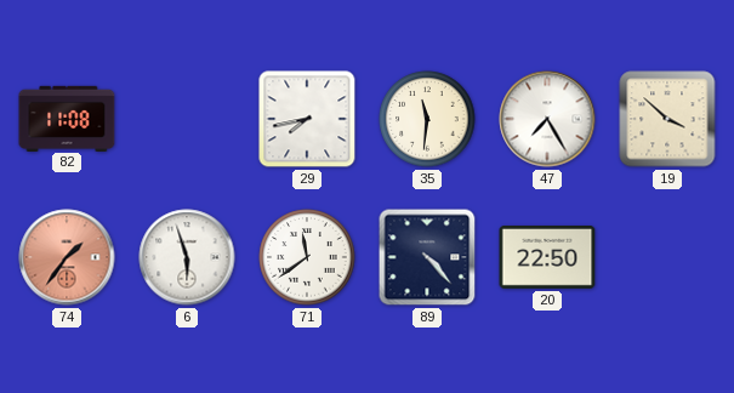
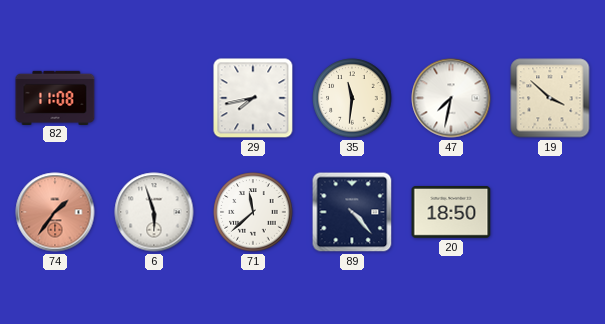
47: 7:25 -> 7:32 (451, 98)
71: 11:39 -> 11:38 (253, 212)
20: 22:50 -> 18:50 (451, 213)
